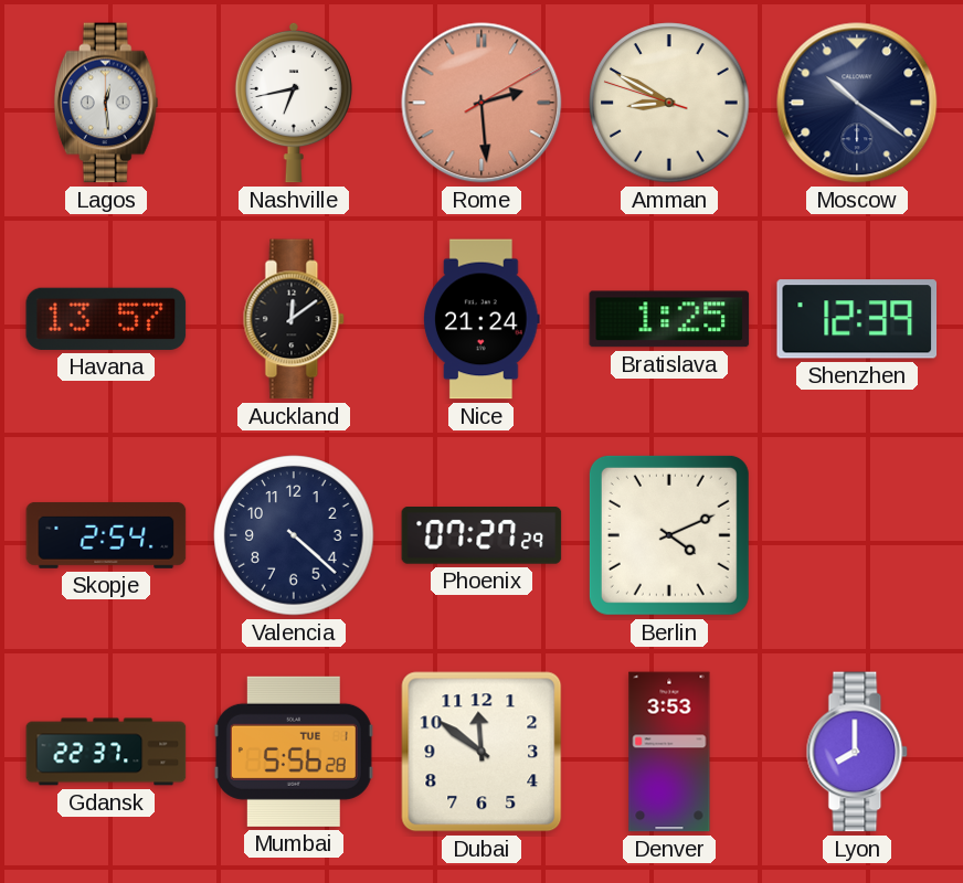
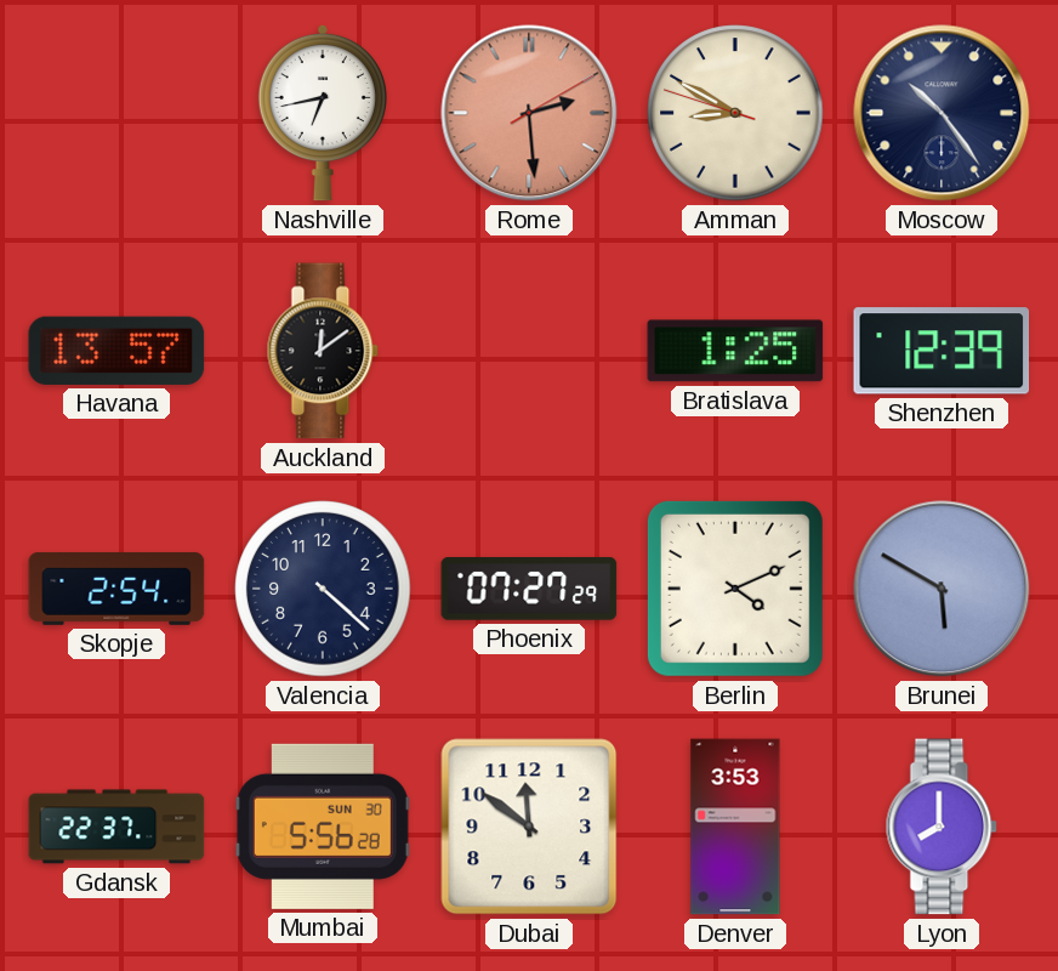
Lagos: 12:29 -> none (106, 103)
Moscow: 10:21 -> 10:24 (942, 113)
Nice: 21:24 -> none (483, 319)
Brunei: none -> 5:50 (942, 589)
Mumbai date: TUE 1 -> SUN 30 (323, 827)
